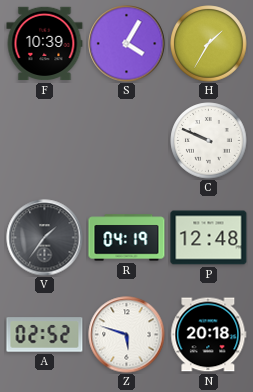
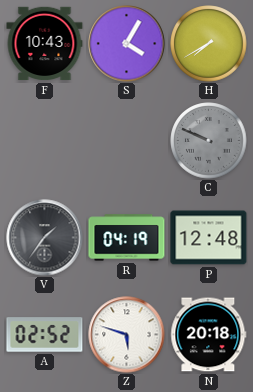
F: 10:39 -> 10:43 (45, 44)
H: 1:35 -> 7:40 (209, 44)
C dial: white -> grey (209, 141)
